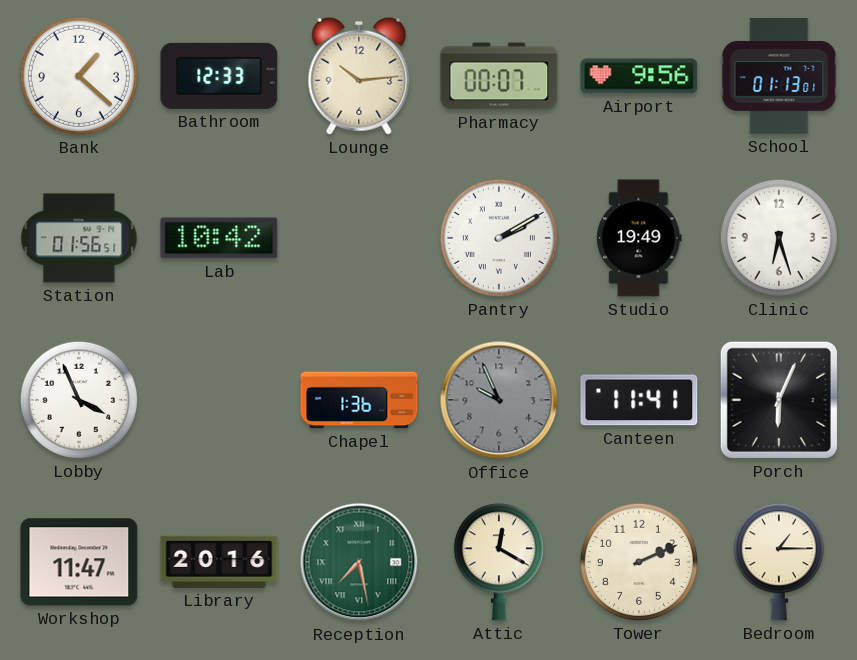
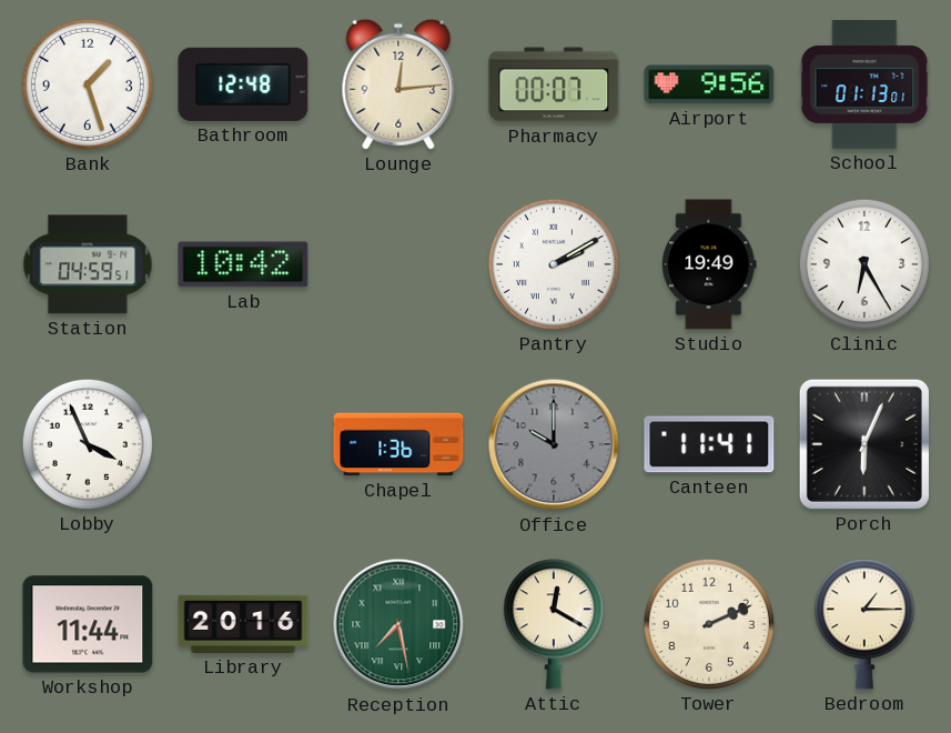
Bank: 1:22 -> 1:27 (88, 84)
Bathroom: 12:33 -> 12:48 (243, 84)
Lounge: 10:14 -> 12:14 (398, 84)
Station: 01:56 -> 04:59 (88, 264)
Clinic: 6:27 -> 6:25 (864, 264)
Office: 9:56 -> 10:00 (554, 444)
Workshop: 11:47 -> 11:44 (88, 624)
